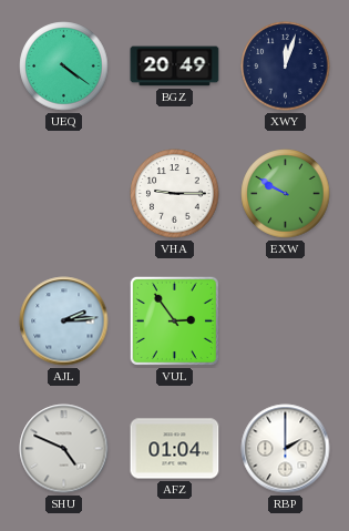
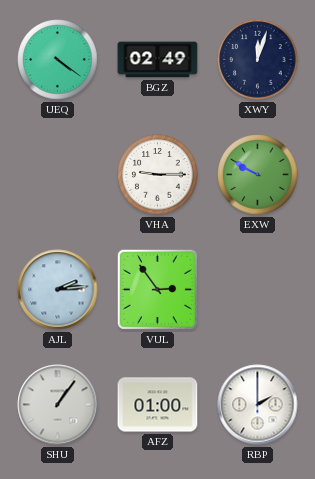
BGZ: 20:49 -> 02:49 (158, 60)
SHU: 4:49 -> 1:06 (58, 405)
AFZ: 01:04 -> 01:00 (158, 405)
